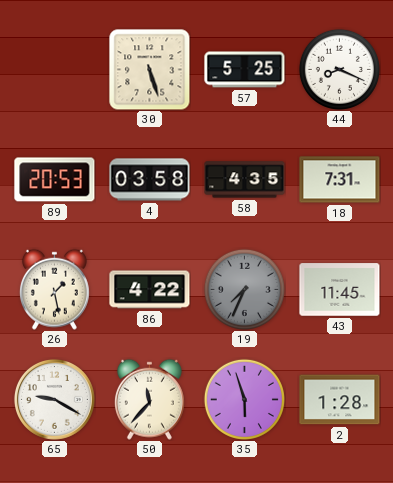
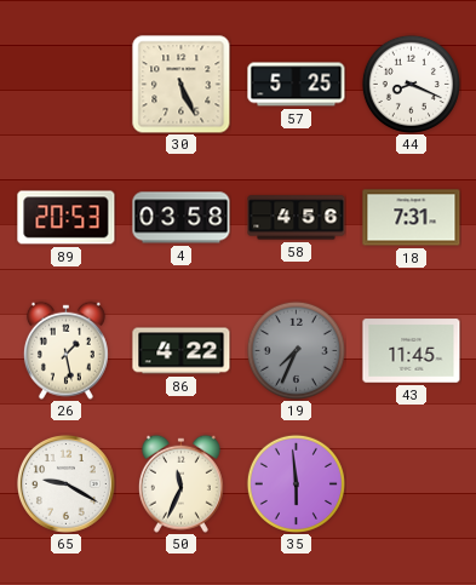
30: 5:27 -> 5:26 (182, 85)
58: 4:35 -> 4:56 (297, 218)
50: 11:37 -> 11:34 (180, 483)
35: 5:57 -> 5:59 (296, 483)
2: 1:28 -> none (340, 400)
